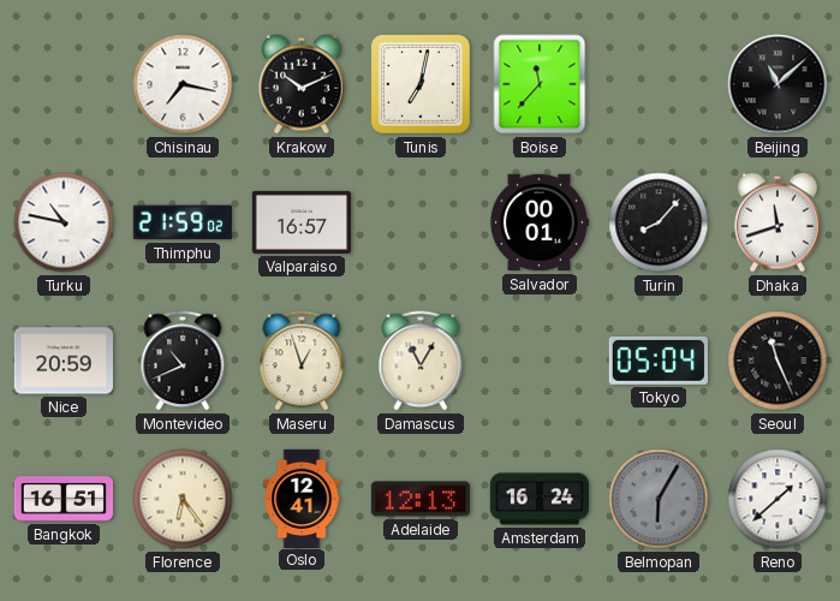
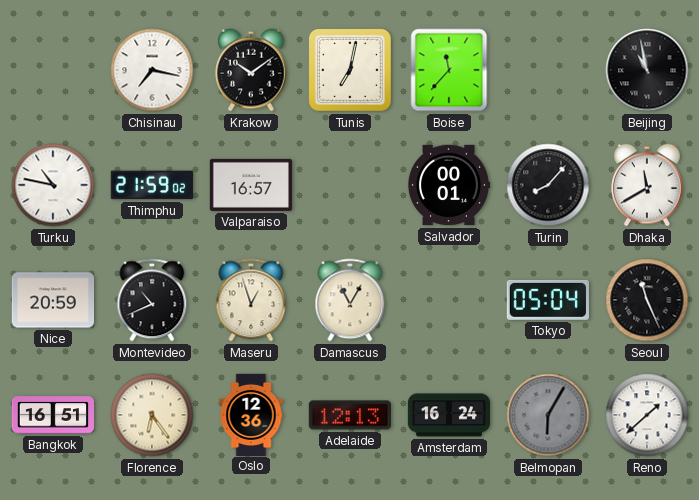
Krakow: 10:11 -> 10:09 (251, 70)
Beijing: 11:08 -> 10:58 (647, 70)
Dhaka: 11:42 -> 11:40 (647, 185)
Oslo: 12:41 -> 12:36 (251, 414)
